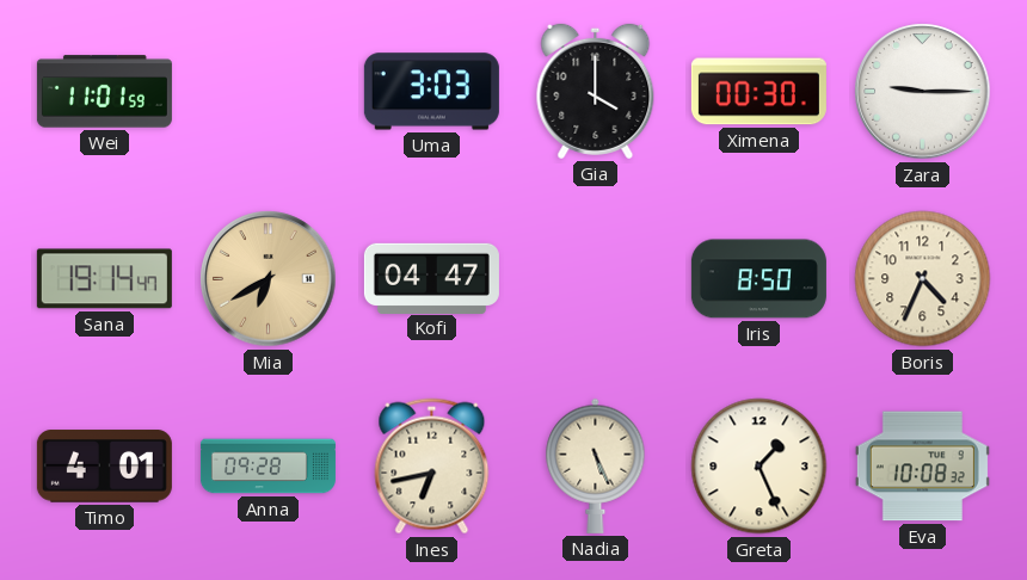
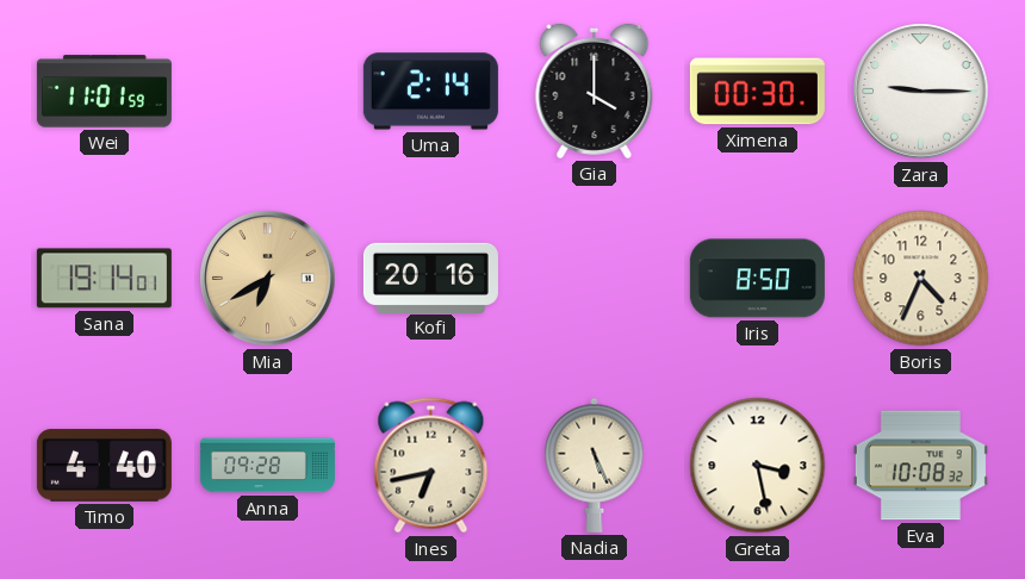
Uma: 3:03 -> 2:14 (430, 92)
Sana: 19:14:47 -> 19:14:01 (104, 279)
Kofi: 04:47 -> 20:16 (430, 278)
Timo: 4:01 -> 4:40 (104, 466)
Greta: 1:26 -> 3:28 (758, 466)
